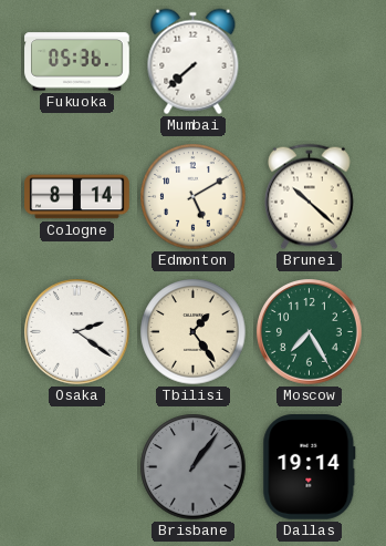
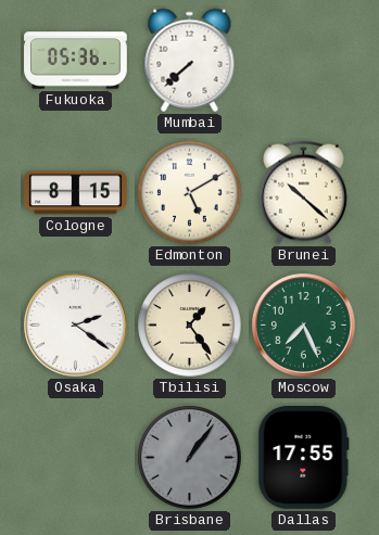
Cologne: 8:14 -> 8:15 (76, 193)
Moscow: 7:25 -> 7:26 (304, 326)
Dallas: 19:14 -> 17:55 (304, 458)
